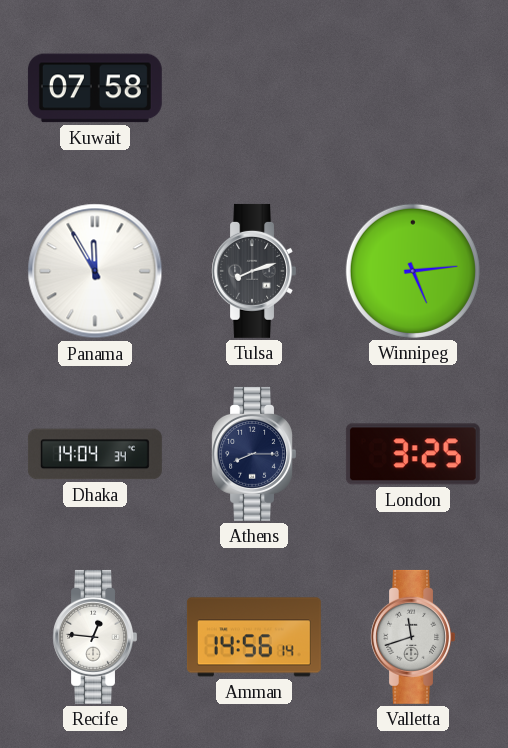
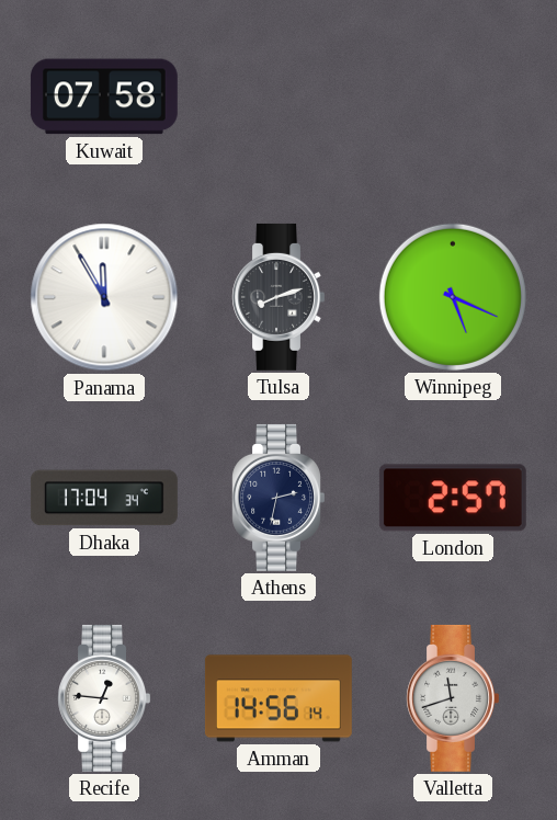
Winnipeg: 5:14 -> 5:19 (453, 297)
Dhaka: 14:04 -> 17:04 (104, 498)
Athens: 8:15 -> 2:32 (277, 498)
London: 3:25 -> 2:57 (453, 498)
